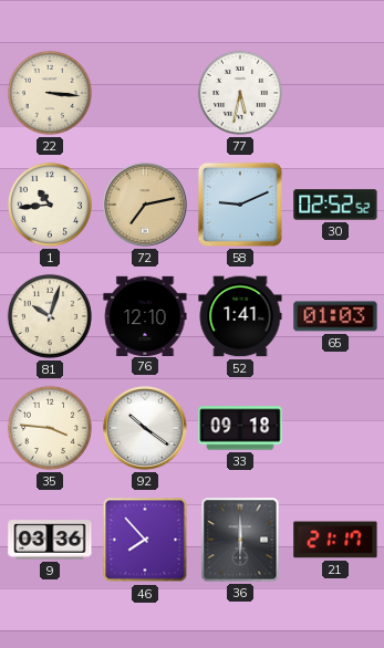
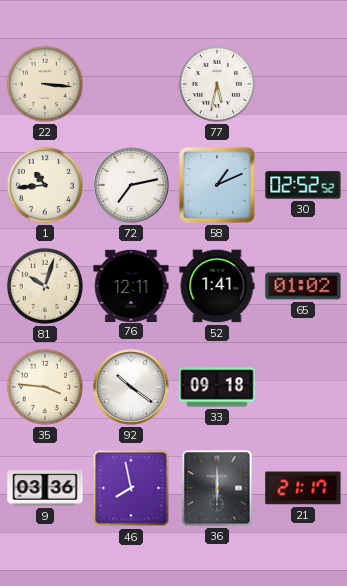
72 dial: champagne -> white (131, 185)
58: 9:11 -> 1:11 (217, 185)
76: 12:10 -> 12:11 (131, 285)
65: 01:03 -> 01:02 (303, 286)
46: 7:53 -> 7:58 (131, 488)
